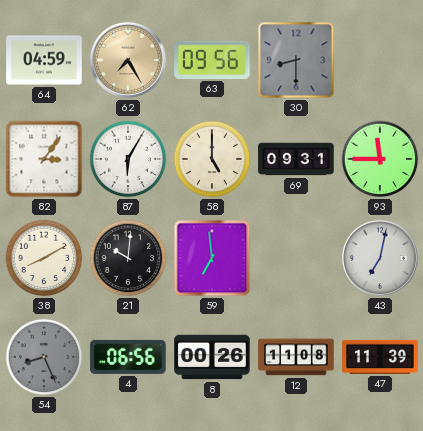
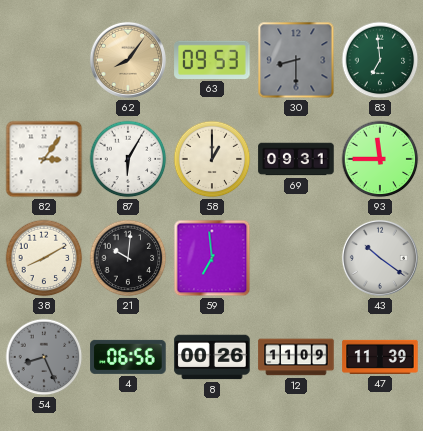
64: 04:59 -> none (44, 60)
62: 7:25 -> 8:06 (128, 60)
63: 09:56 -> 09:53 (212, 60)
83: none -> 6:59 (380, 60)
58: 5:00 -> 1:00 (212, 159)
43: 7:02 -> 10:21 (380, 258)
12: 11:08 -> 11:09 (296, 357)
